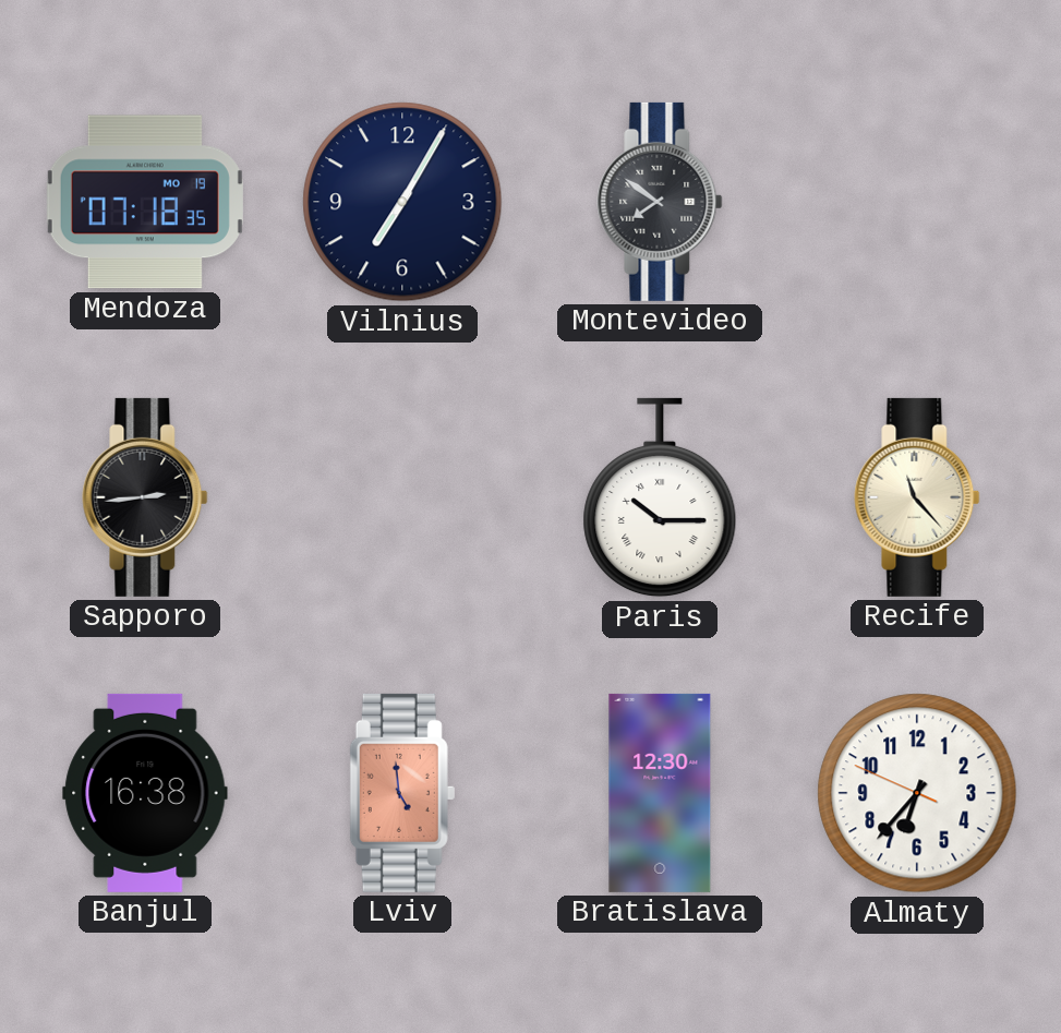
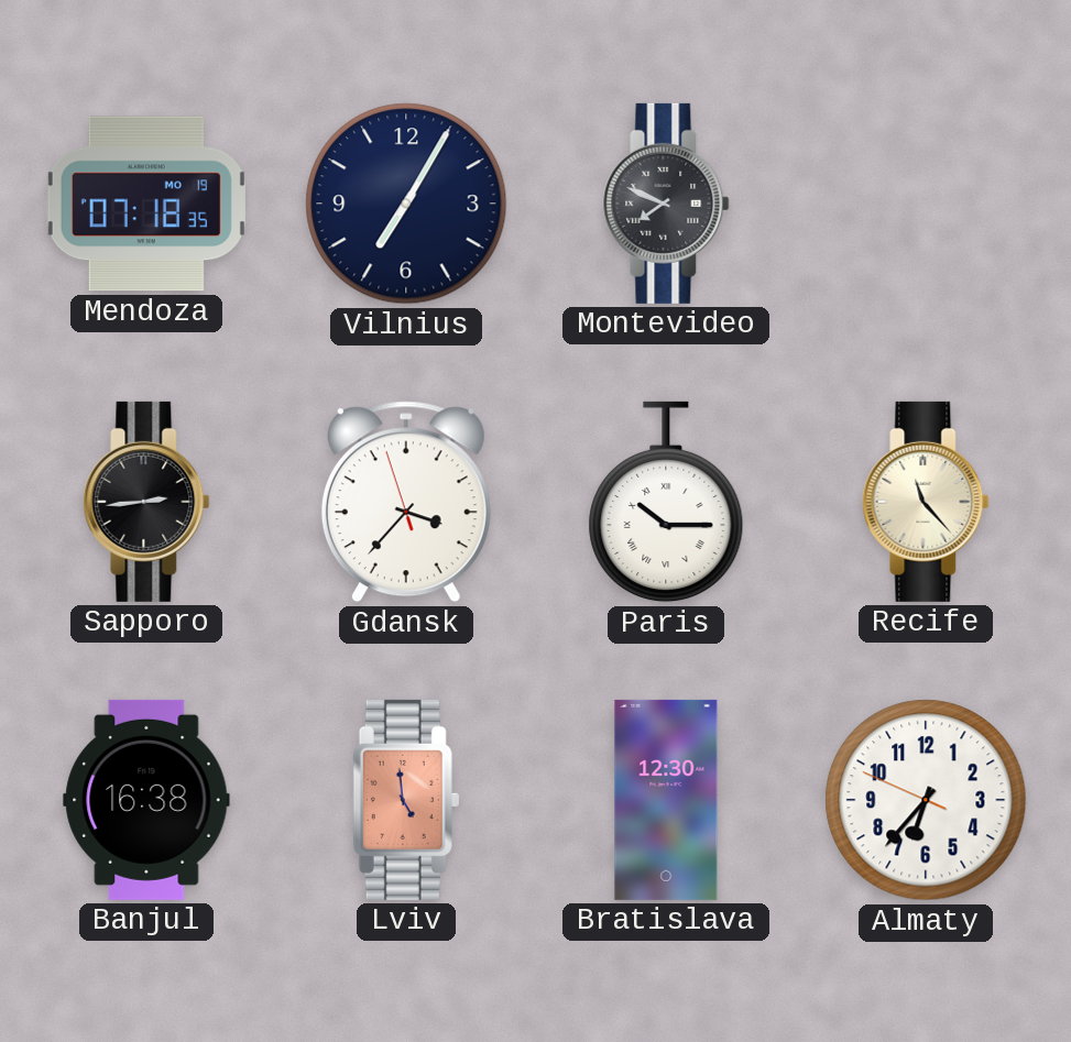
Montevideo: 7:51 -> 7:49 (666, 204)
Gdansk: none -> 3:36 (406, 502)
